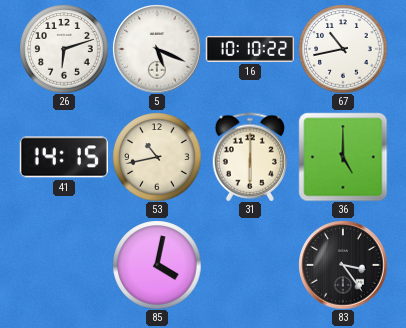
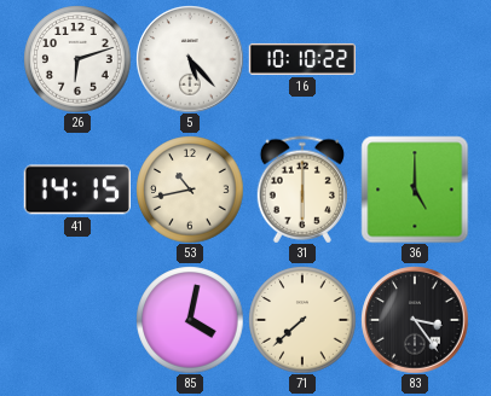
5: 5:19 -> 5:23 (190, 59)
67: 10:43 -> none (343, 49)
71: none -> 7:38 (302, 320)
